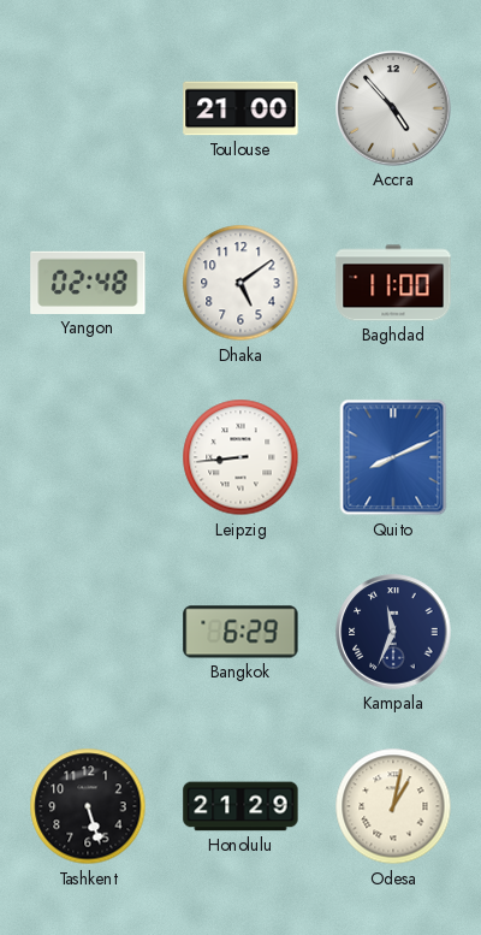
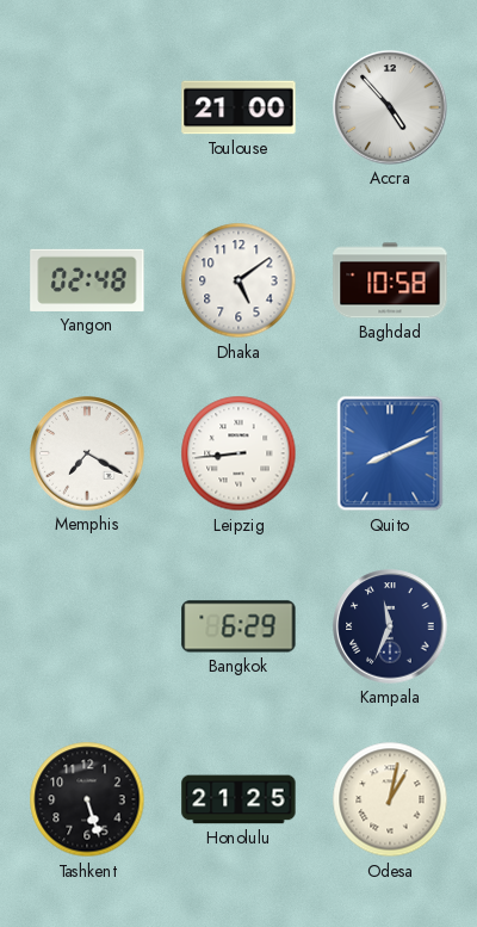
Baghdad: 11:00 -> 10:58 (390, 280)
Memphis: none -> 7:20 (87, 453)
Honolulu: 21:29 -> 21:25 (238, 799)
